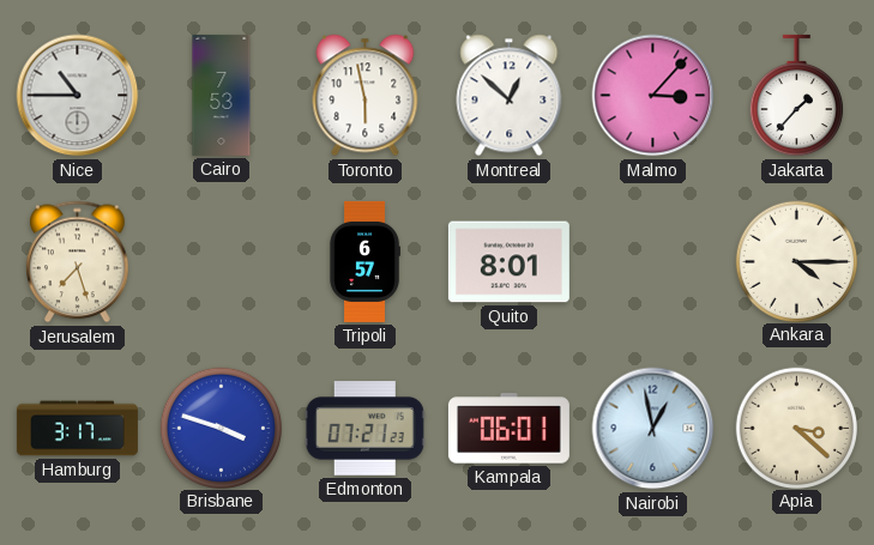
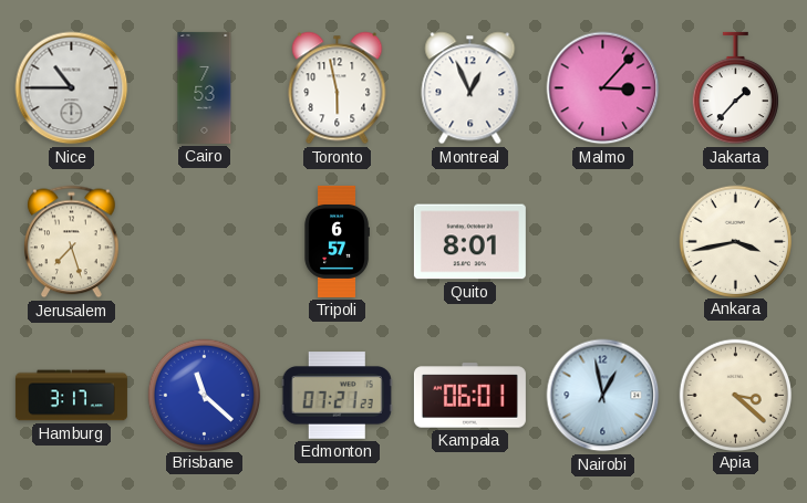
Montreal: 12:52 -> 12:56 (470, 88)
Ankara: 4:15 -> 3:43 (735, 241)
Brisbane: 3:48 -> 11:22 (204, 395)
